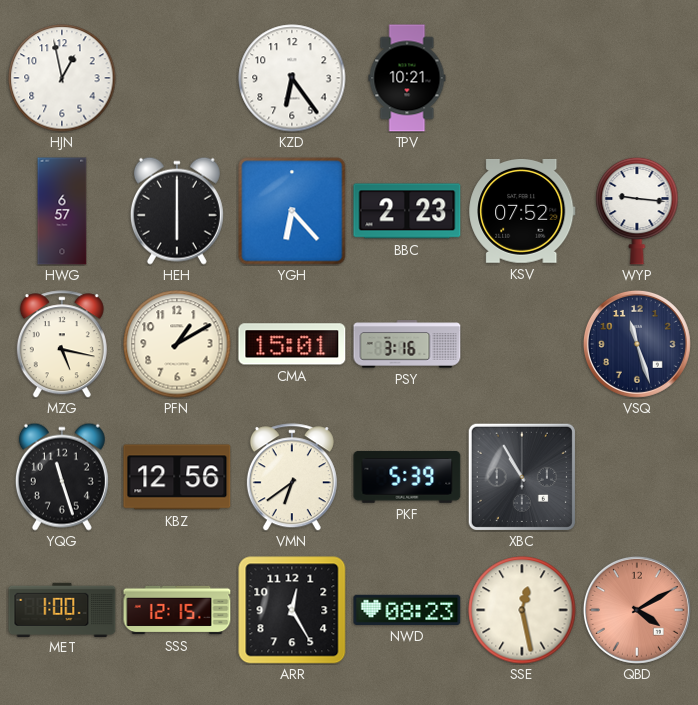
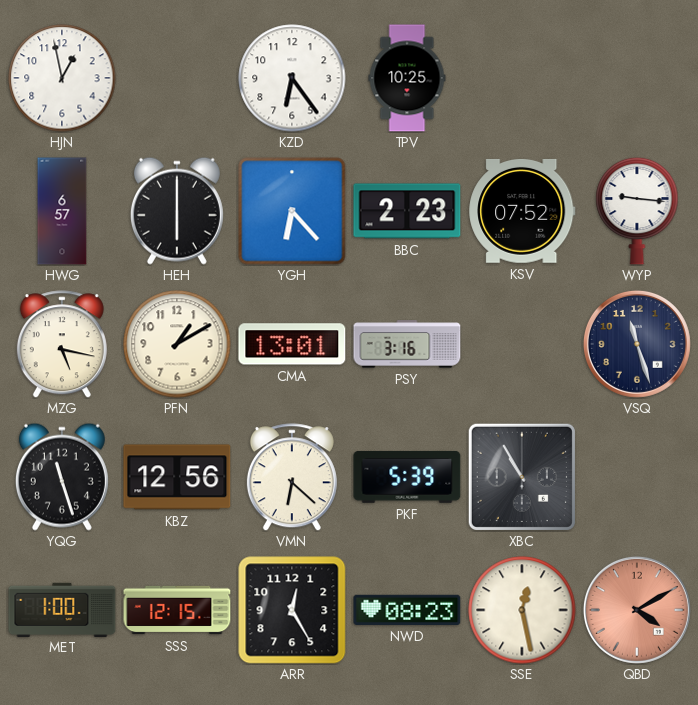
TPV: 10:21 -> 10:25 (407, 78)
CMA: 15:01 -> 13:01 (292, 344)
VMN: 6:39 -> 6:22 (292, 477)
